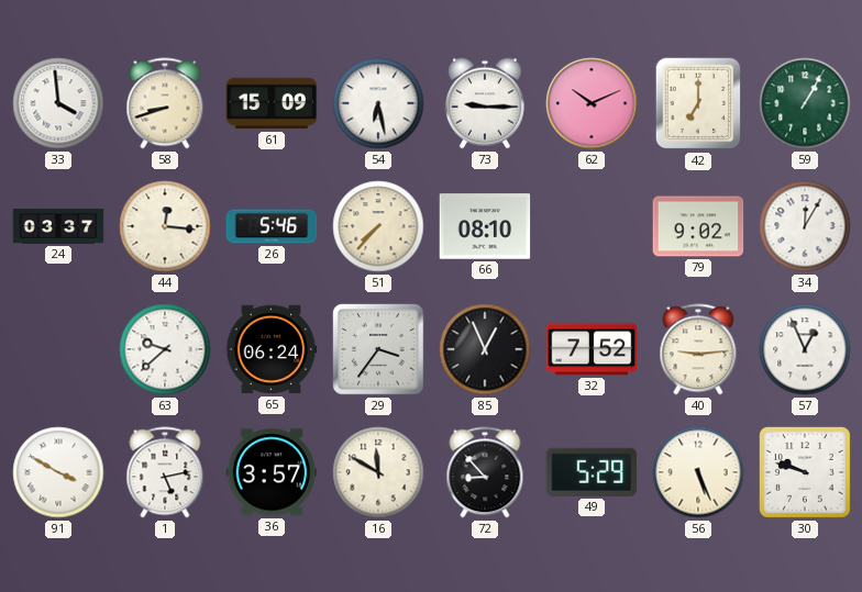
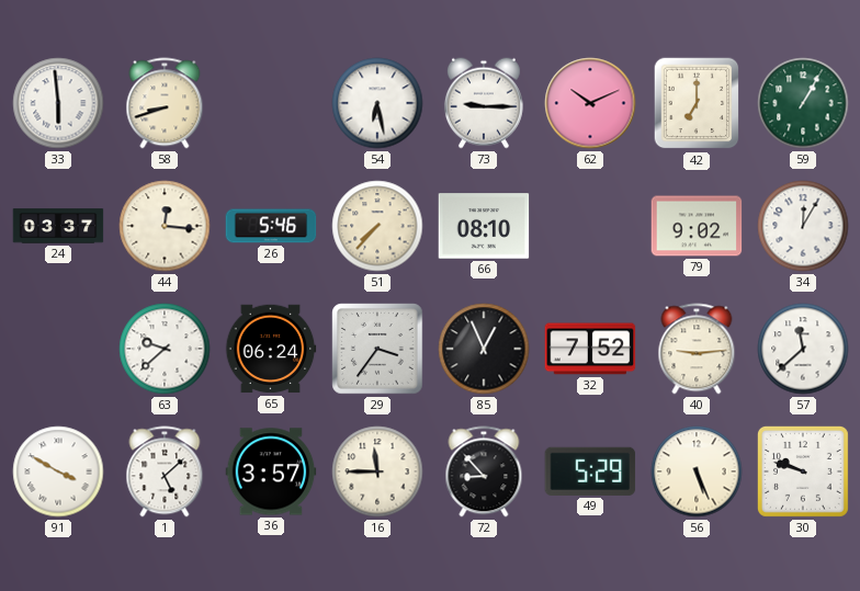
33: 3:59 -> 5:59 (58, 103)
61: 15:09 -> none (272, 103)
57: 12:56 -> 11:38 (803, 349)
1: 5:13 -> 5:08 (165, 471)
16: 11:50 -> 11:45 (377, 471)
